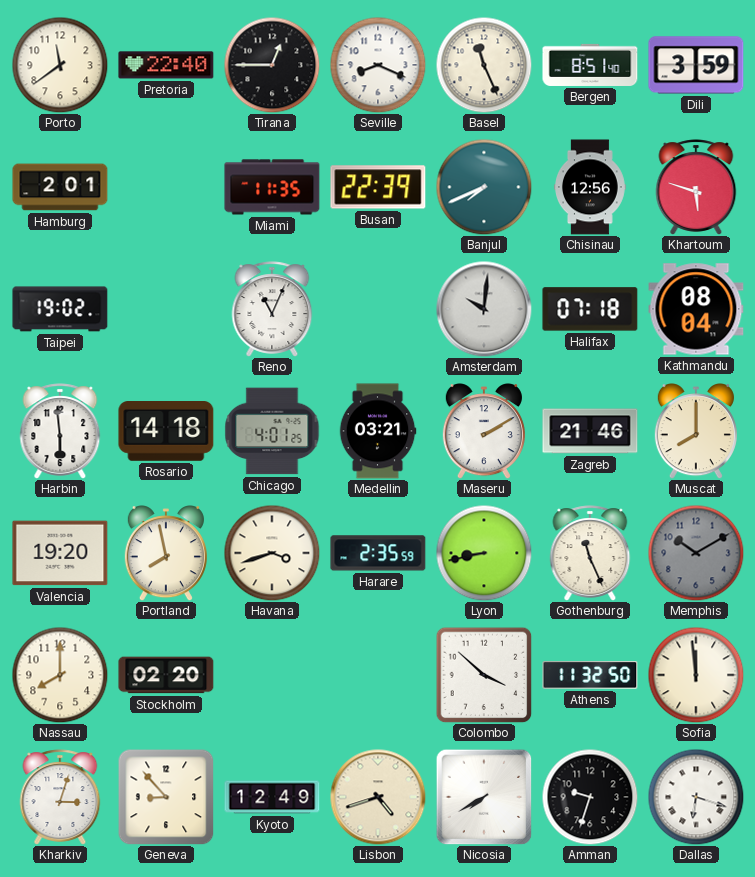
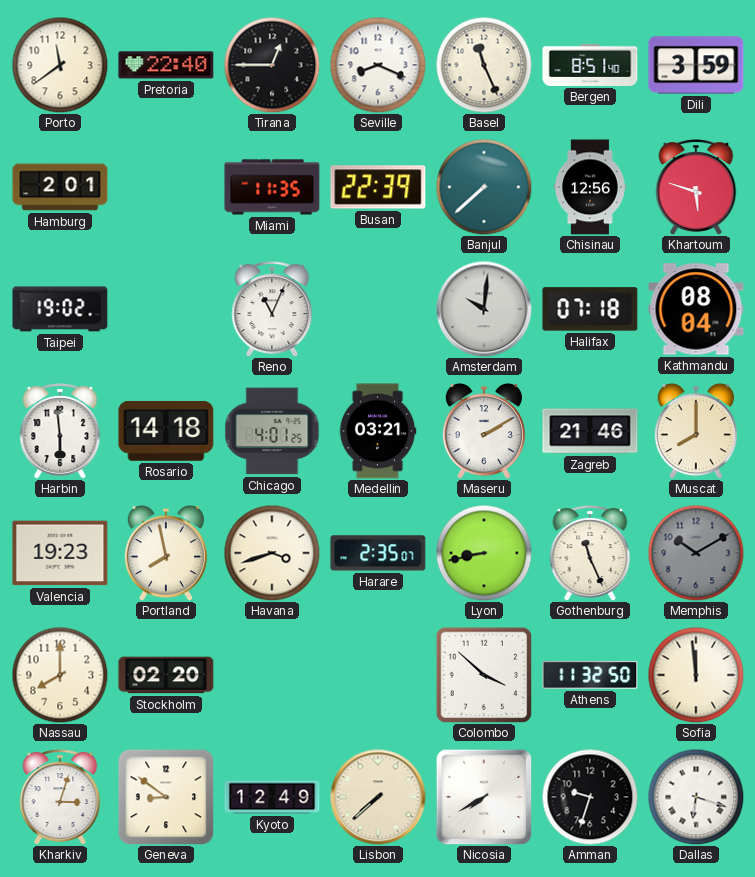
Banjul: 7:41 -> 7:38 (484, 187)
Valencia: 19:20 -> 19:23 (60, 553)
Harare: 2:35:59 -> 2:35:07 (378, 553)
Geneva: 8:53 -> 8:51 (166, 797)
Lisbon: 4:42 -> 7:38 (378, 797)
